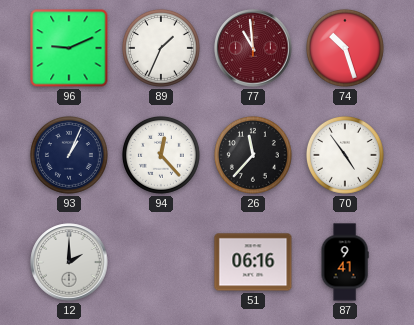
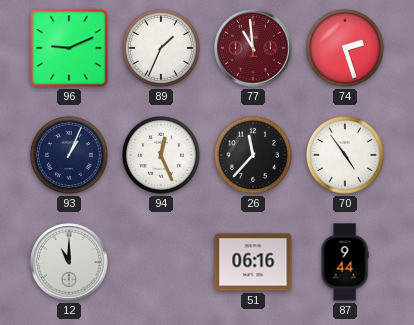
74: 10:27 -> 2:27 (345, 48)
94: 12:23 -> 12:26 (161, 155)
12: 2:00 -> 11:00 (69, 262)
87: 9:41 -> 9:44 (345, 262)
